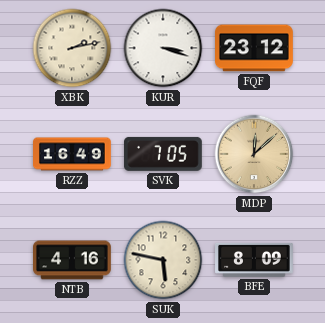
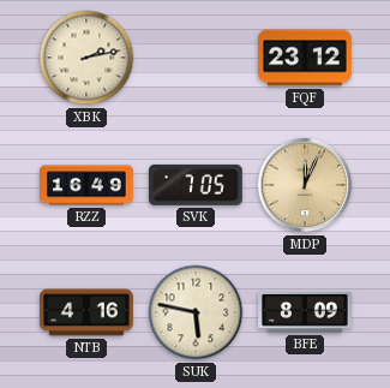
KUR: 3:18 -> none (163, 48)
MDP: 12:08 -> 12:04 (305, 185)
